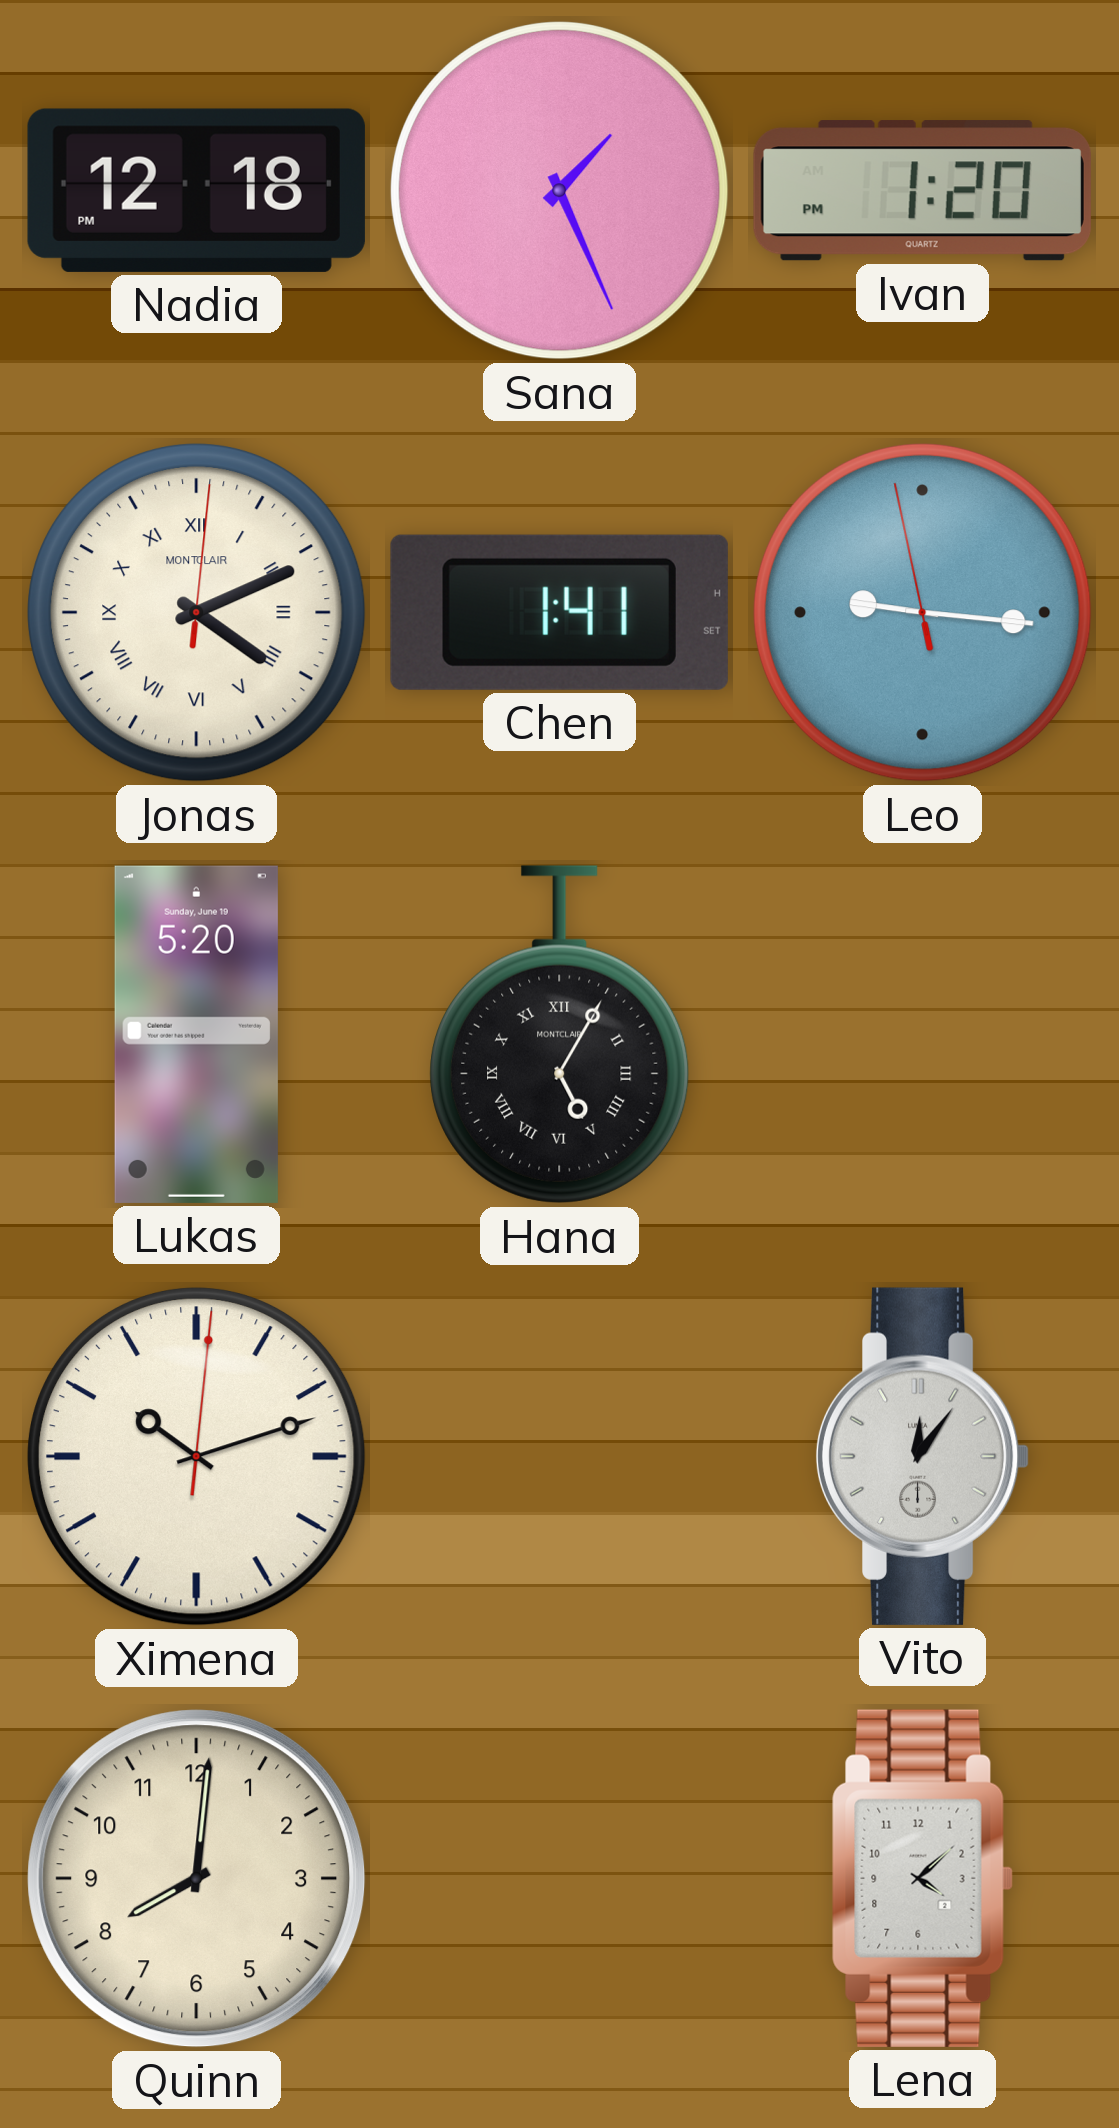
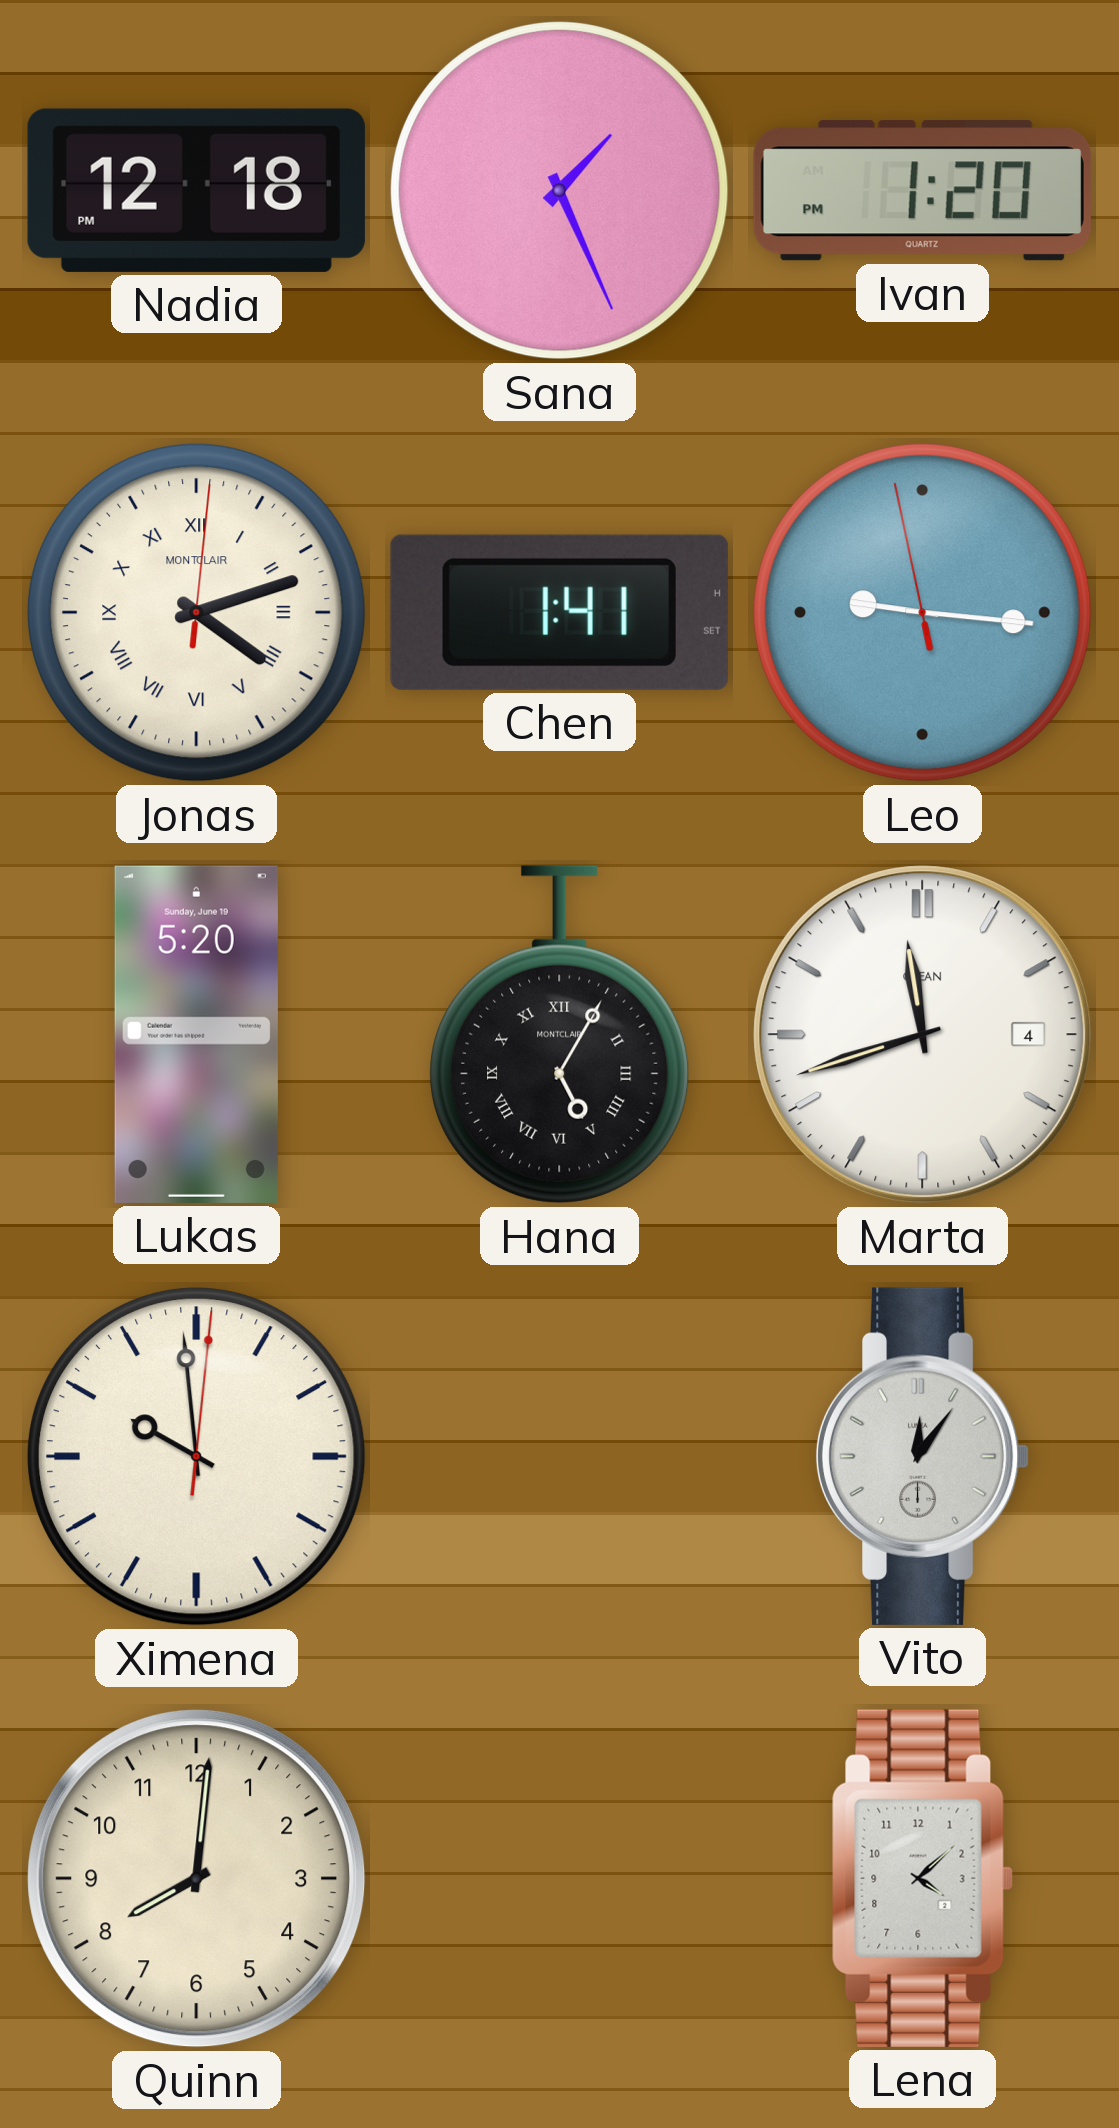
Jonas: 4:11 -> 4:12 (196, 612)
Marta: none -> 11:42 (923, 1035)
Ximena: 10:12 -> 9:59 (196, 1456)
